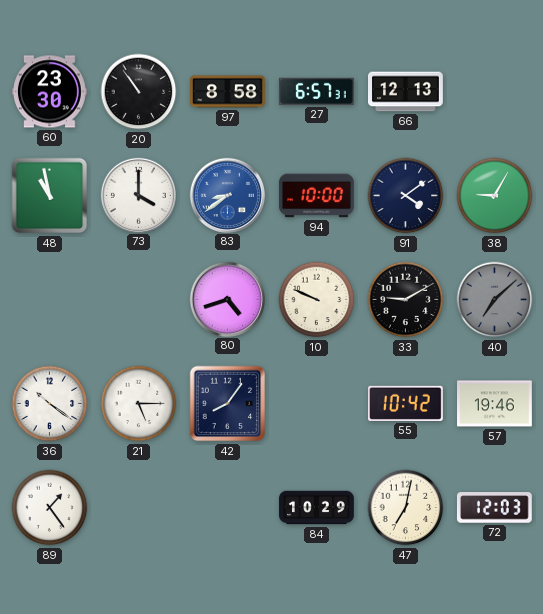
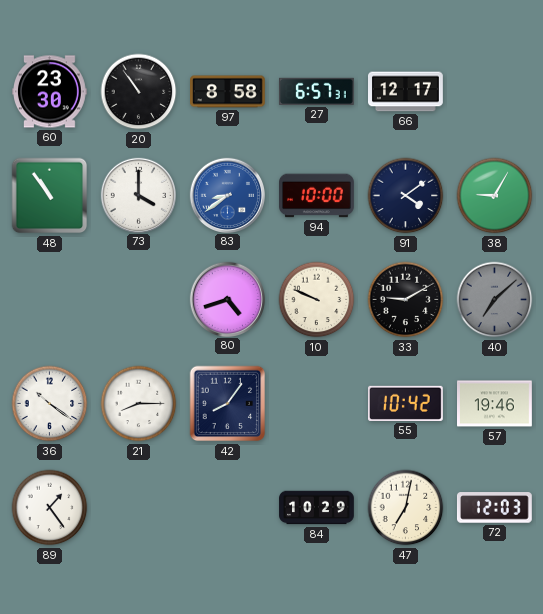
66: 12:13 -> 12:17 (406, 92)
48: 10:58 -> 10:54 (50, 196)
21: 5:15 -> 8:15 (139, 404)
